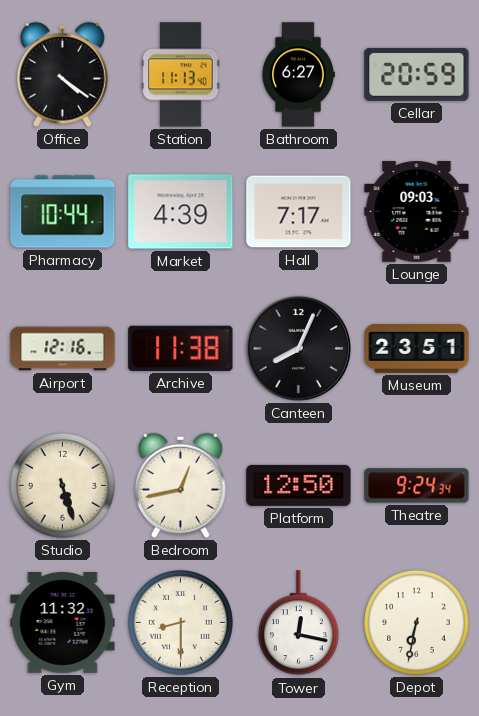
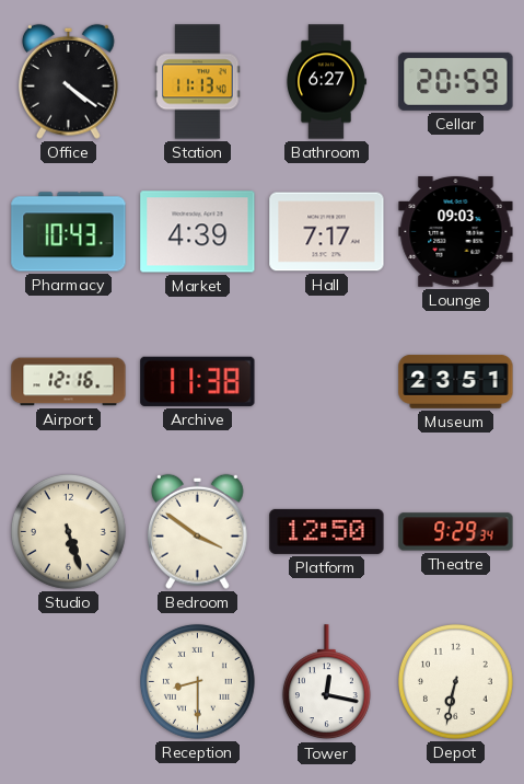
Pharmacy: 10:44 -> 10:43 (69, 232)
Canteen: 8:04 -> none (298, 348)
Bedroom: 12:43 -> 3:51 (198, 531)
Theatre: 9:24 -> 9:29 (456, 532)
Gym: 11:32 -> none (63, 623)
